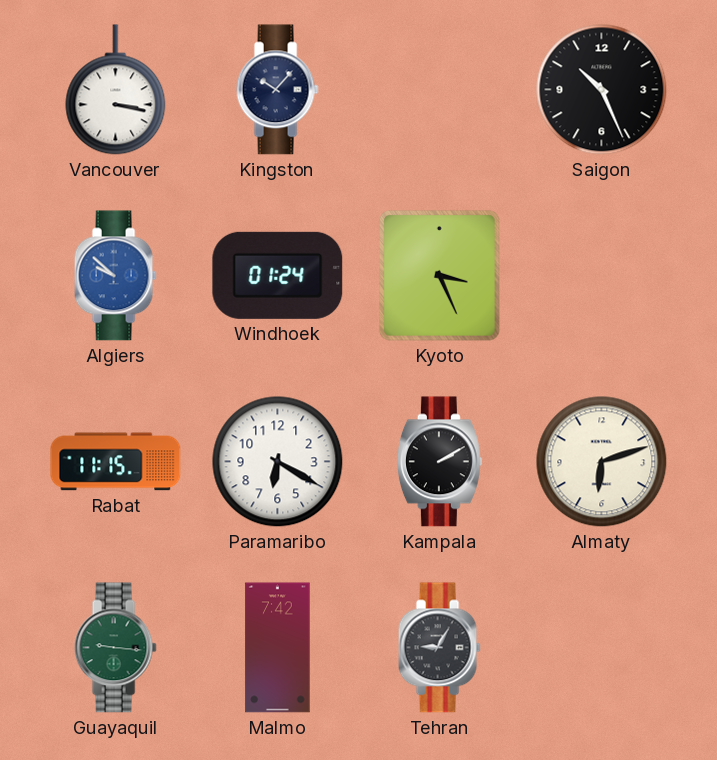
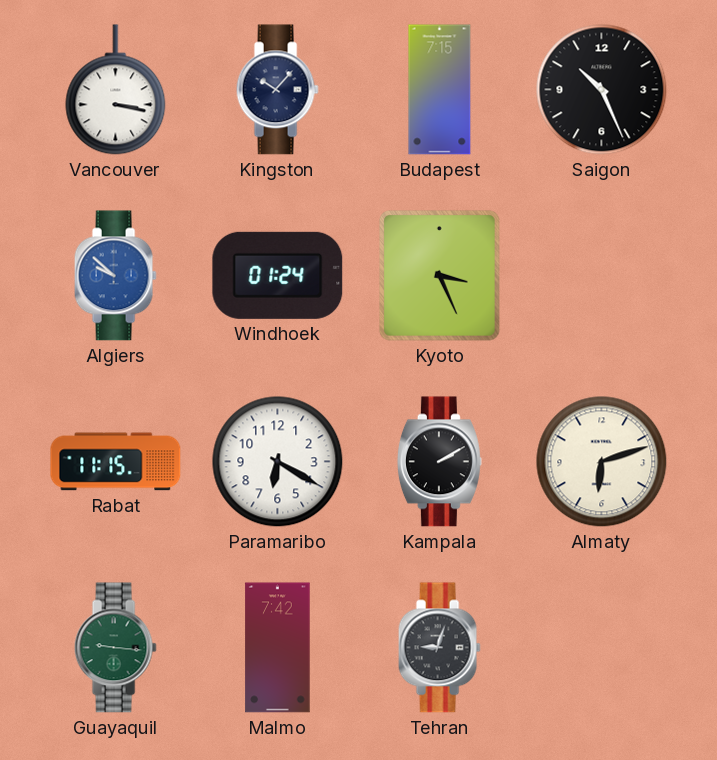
Budapest: none -> 7:15 (440, 90)
Tehran: 9:05 -> 9:03 (439, 648)
